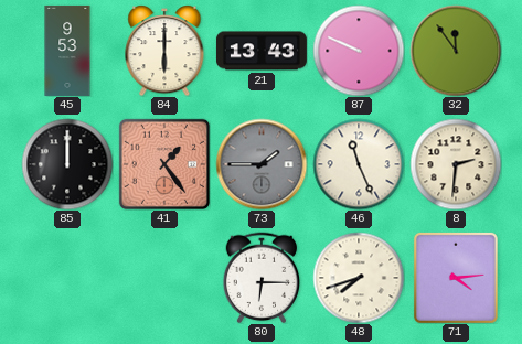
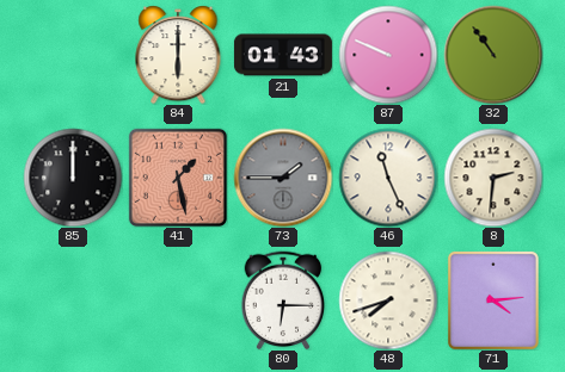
45: 9:53 -> none (67, 51)
21: 13:43 -> 01:43 (283, 55)
32: 11:54 -> 10:54 (493, 55)
41: 1:24 -> 1:28 (178, 178)
